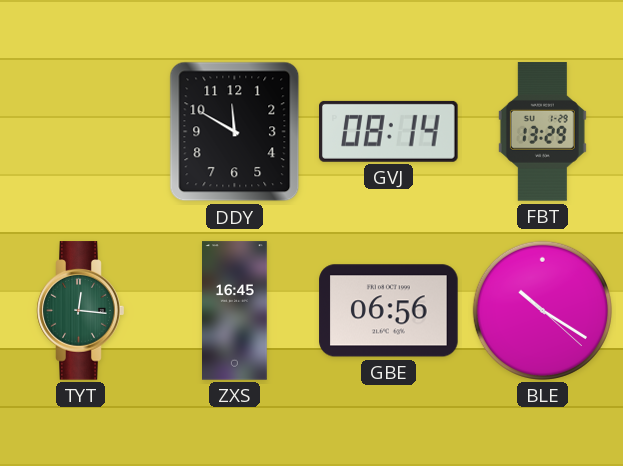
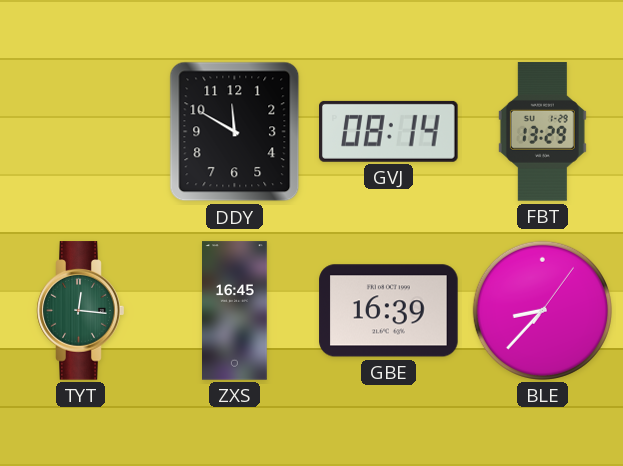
GBE: 06:56 -> 16:39 (389, 311)
BLE: 10:20 -> 8:37 (542, 310)
